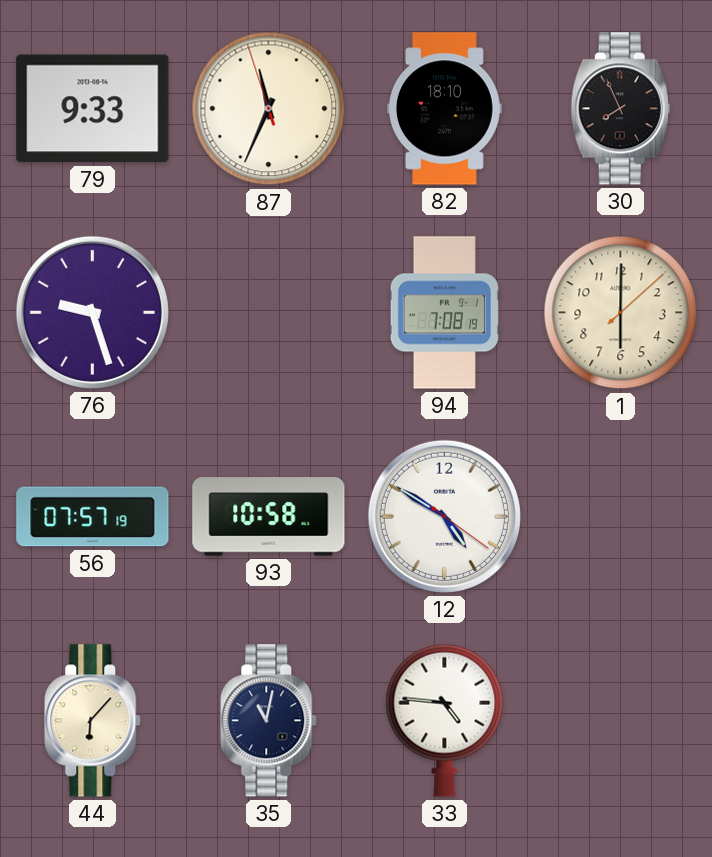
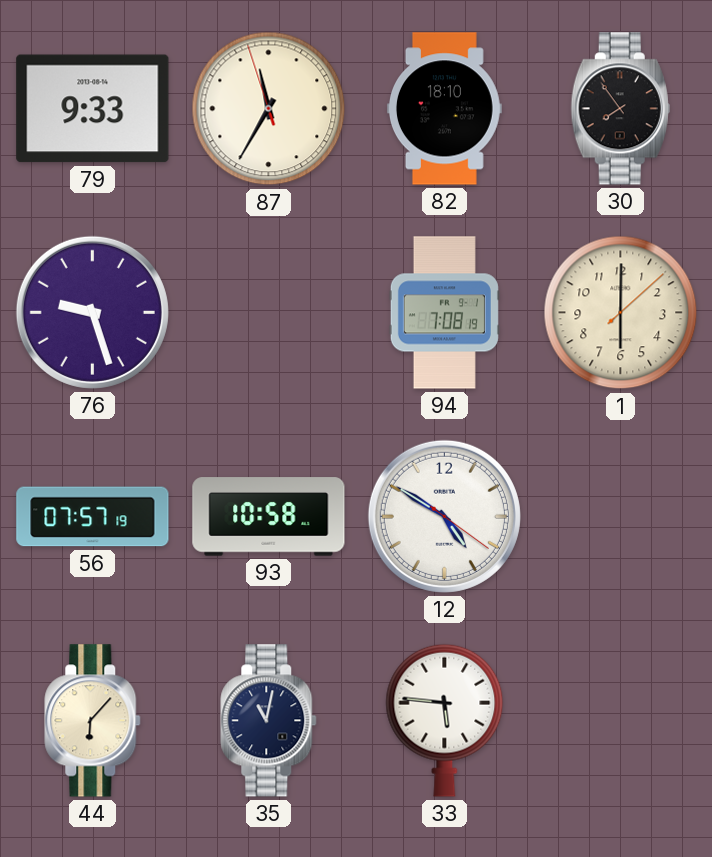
87: 11:33 -> 11:34 (269, 109)
30: 7:56 -> 7:54 (620, 109)
33: 4:46 -> 5:46 (445, 720)
